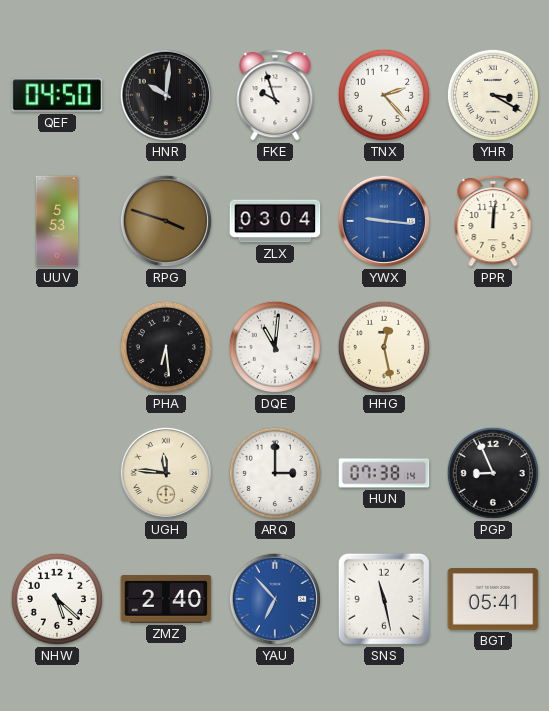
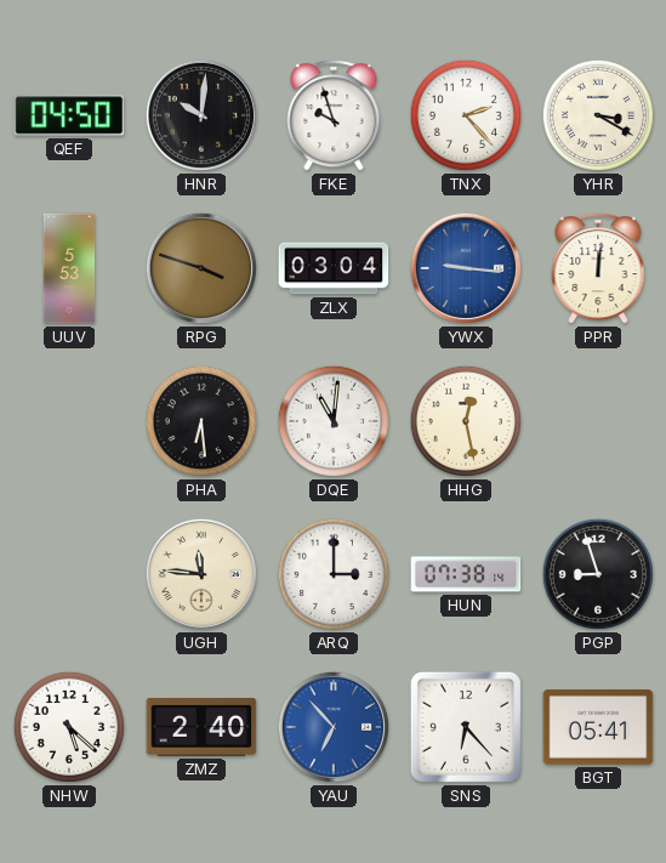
PGP: 8:56 -> 8:57 (598, 574)
SNS: 11:28 -> 6:23 (466, 727)
